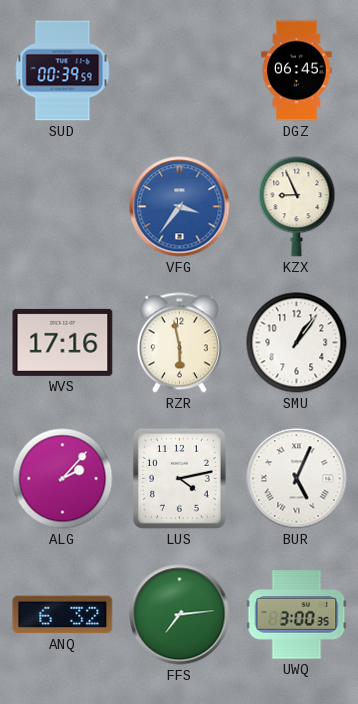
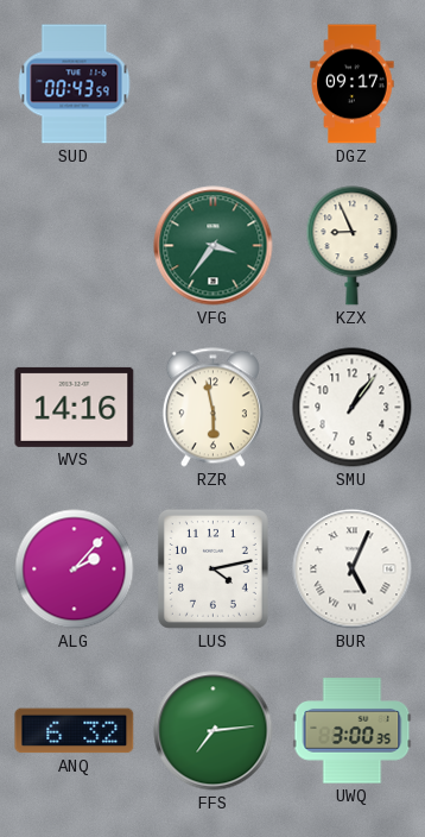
SUD: 00:39 -> 00:43 (75, 84)
DGZ: 06:45 -> 09:17 (353, 84)
VFG dial: blue -> green (214, 246)
WVS: 17:16 -> 14:16 (75, 407)
